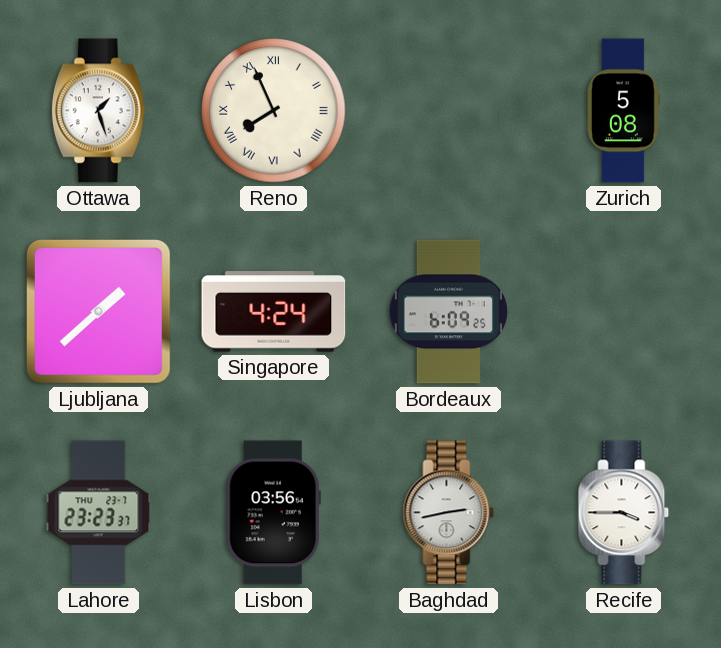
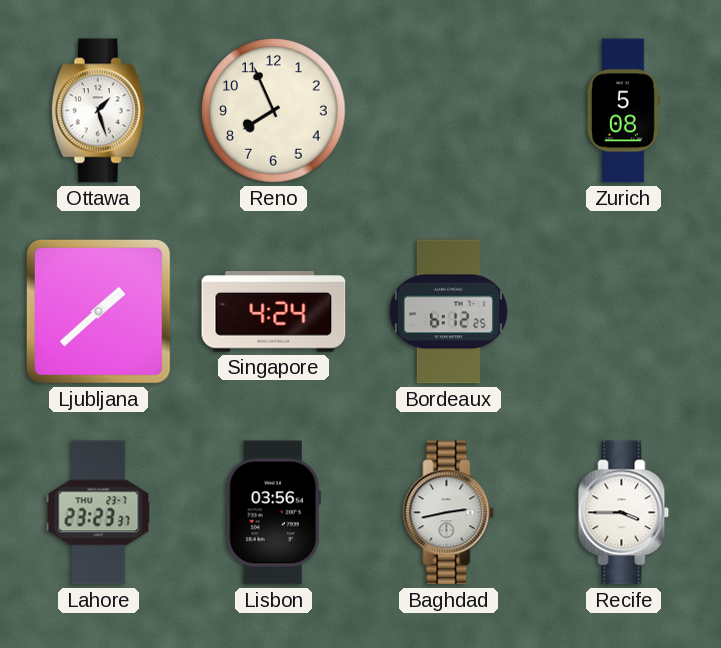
Reno numerals: Roman -> Arabic (274, 111)
Bordeaux: 6:09 -> 6:12 (448, 312)
